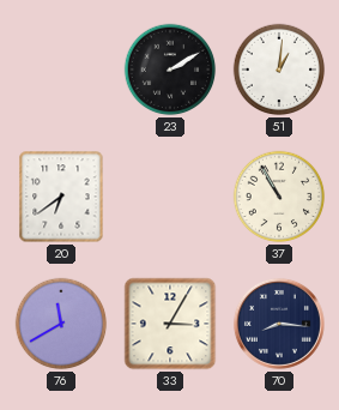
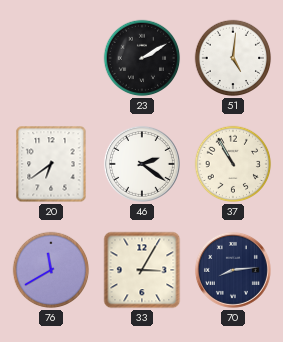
51: 1:01 -> 5:01 (233, 58)
46: none -> 2:21 (142, 164)
70: 8:16 -> 8:14 (233, 270)
